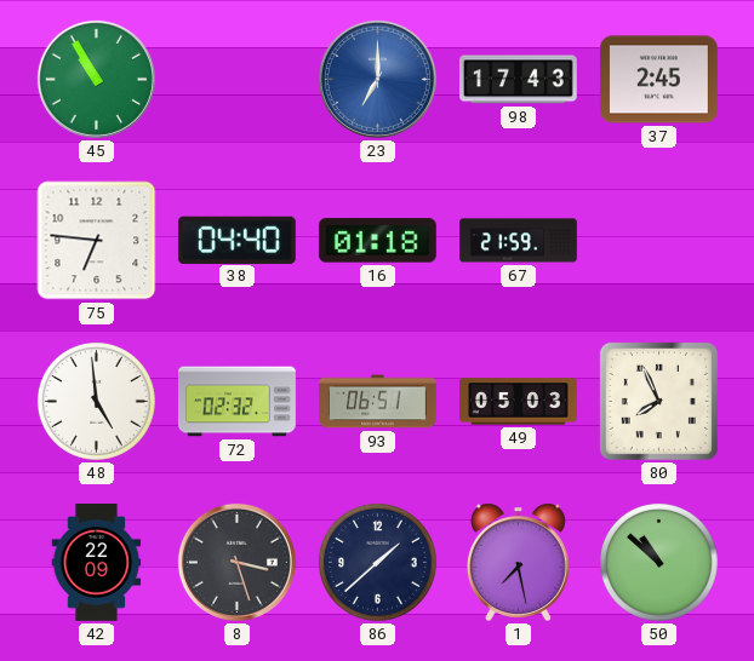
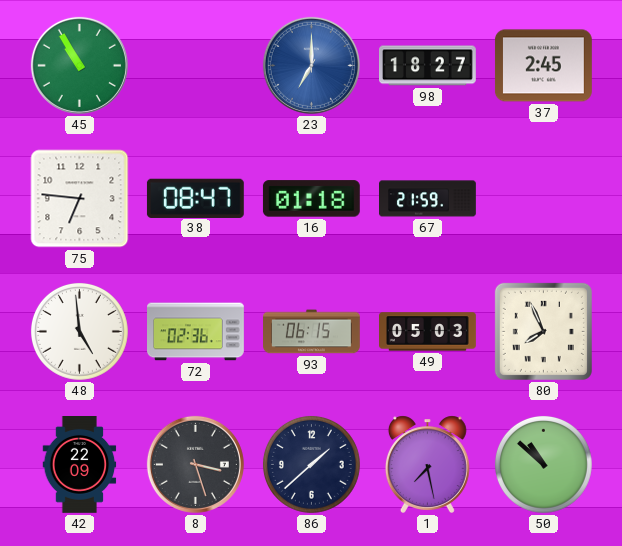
98: 17:43 -> 18:27 (428, 66)
38: 04:40 -> 08:47 (195, 198)
72: 02:32 -> 02:36 (196, 332)
93: 06:51 -> 06:15 (312, 332)
